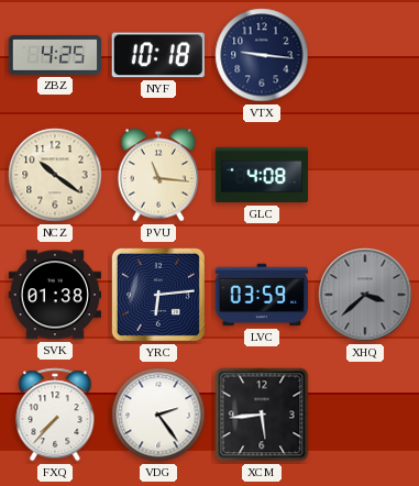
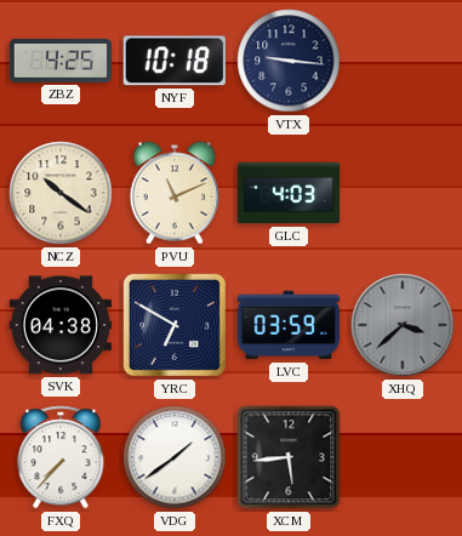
PVU: 11:16 -> 11:11 (173, 193)
GLC: 4:08 -> 4:03 (289, 193)
SVK: 01:38 -> 04:38 (59, 325)
YRC: 6:14 -> 6:50 (175, 325)
VDG: 2:24 -> 1:39 (175, 457)
